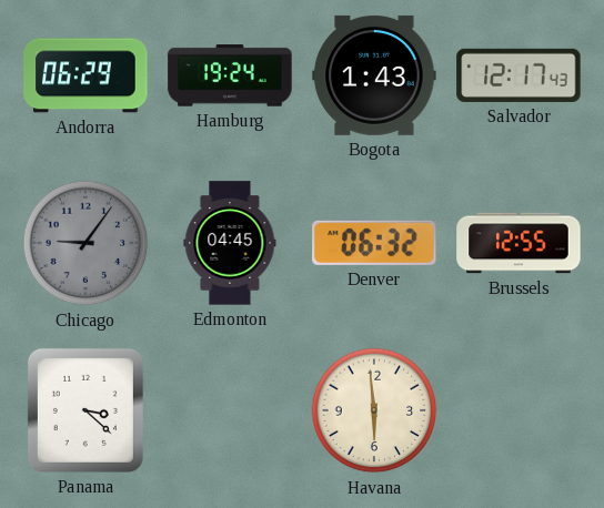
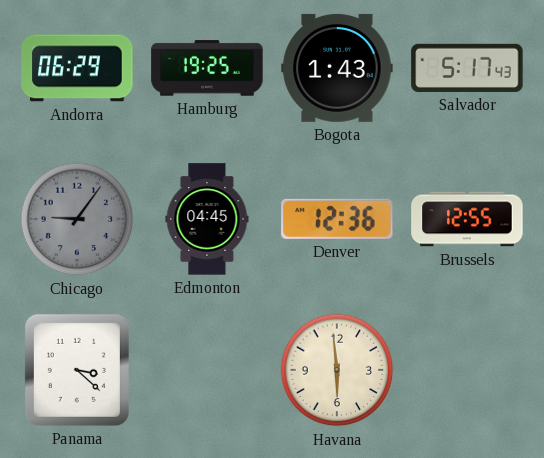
Hamburg: 19:24 -> 19:25 (207, 68)
Salvador: 12:17 -> 5:17 (467, 68)
Denver: 06:32 -> 12:36 (337, 219)
